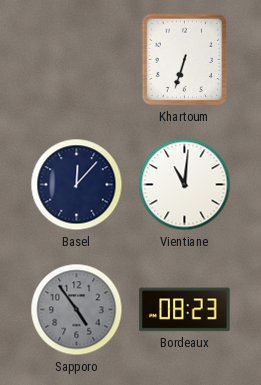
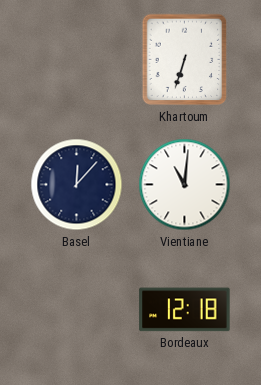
Sapporo: 4:54 -> none (77, 310)
Bordeaux: 08:23 -> 12:18 (185, 310)
